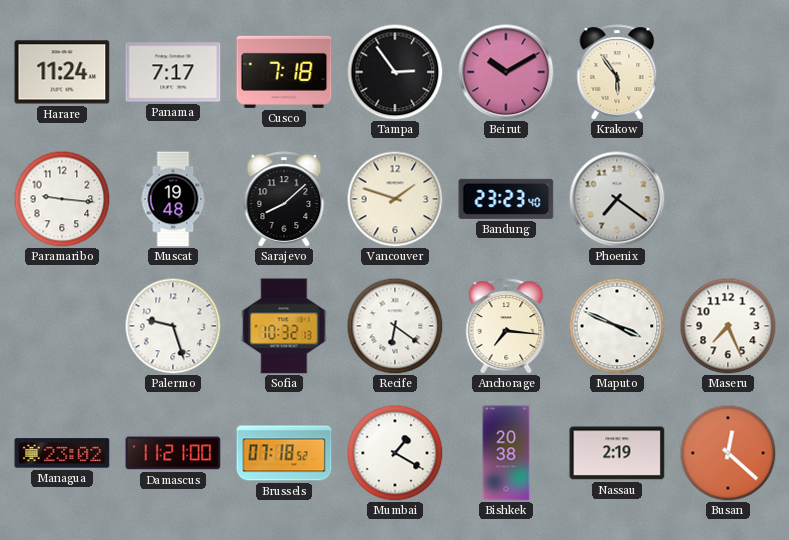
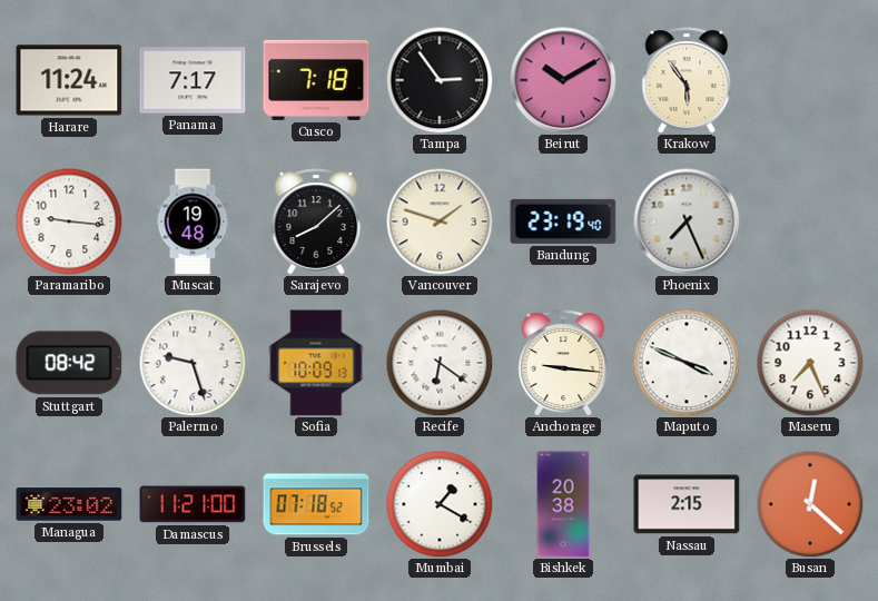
Bandung: 23:23 -> 23:19 (563, 221)
Phoenix: 7:21 -> 7:26 (687, 221)
Stuttgart: none -> 08:42 (69, 363)
Sofia: 10:32 -> 10:09 (316, 363)
Anchorage: 7:16 -> 9:16 (563, 363)
Nassau: 2:19 -> 2:15 (687, 504)
